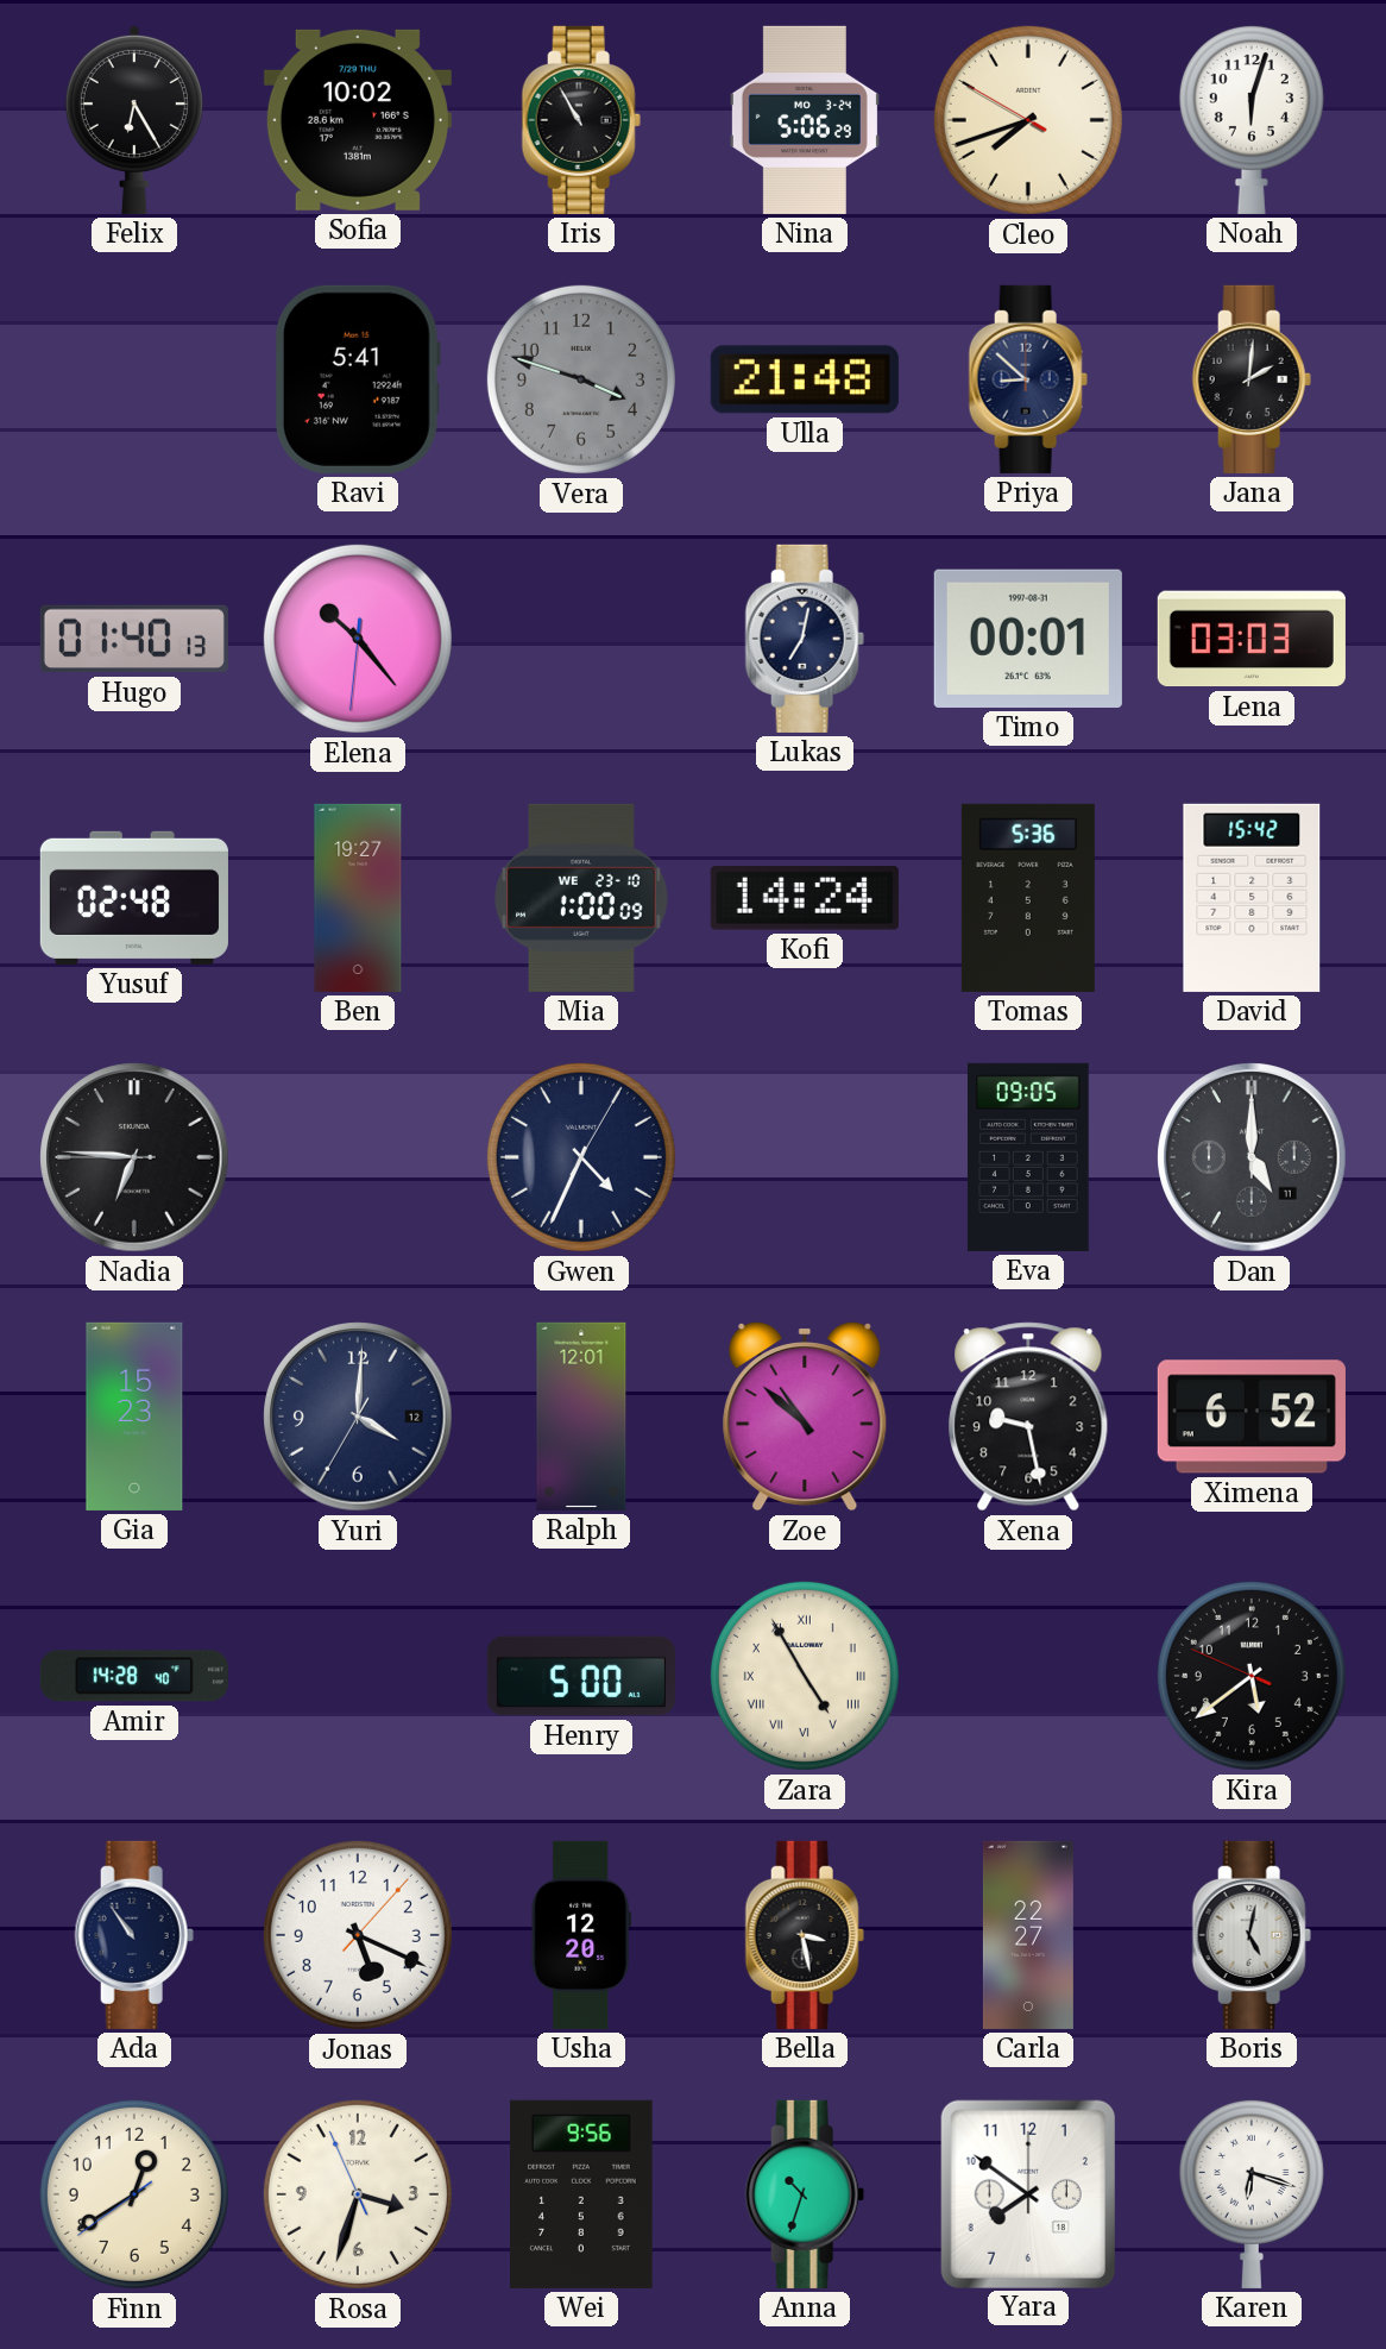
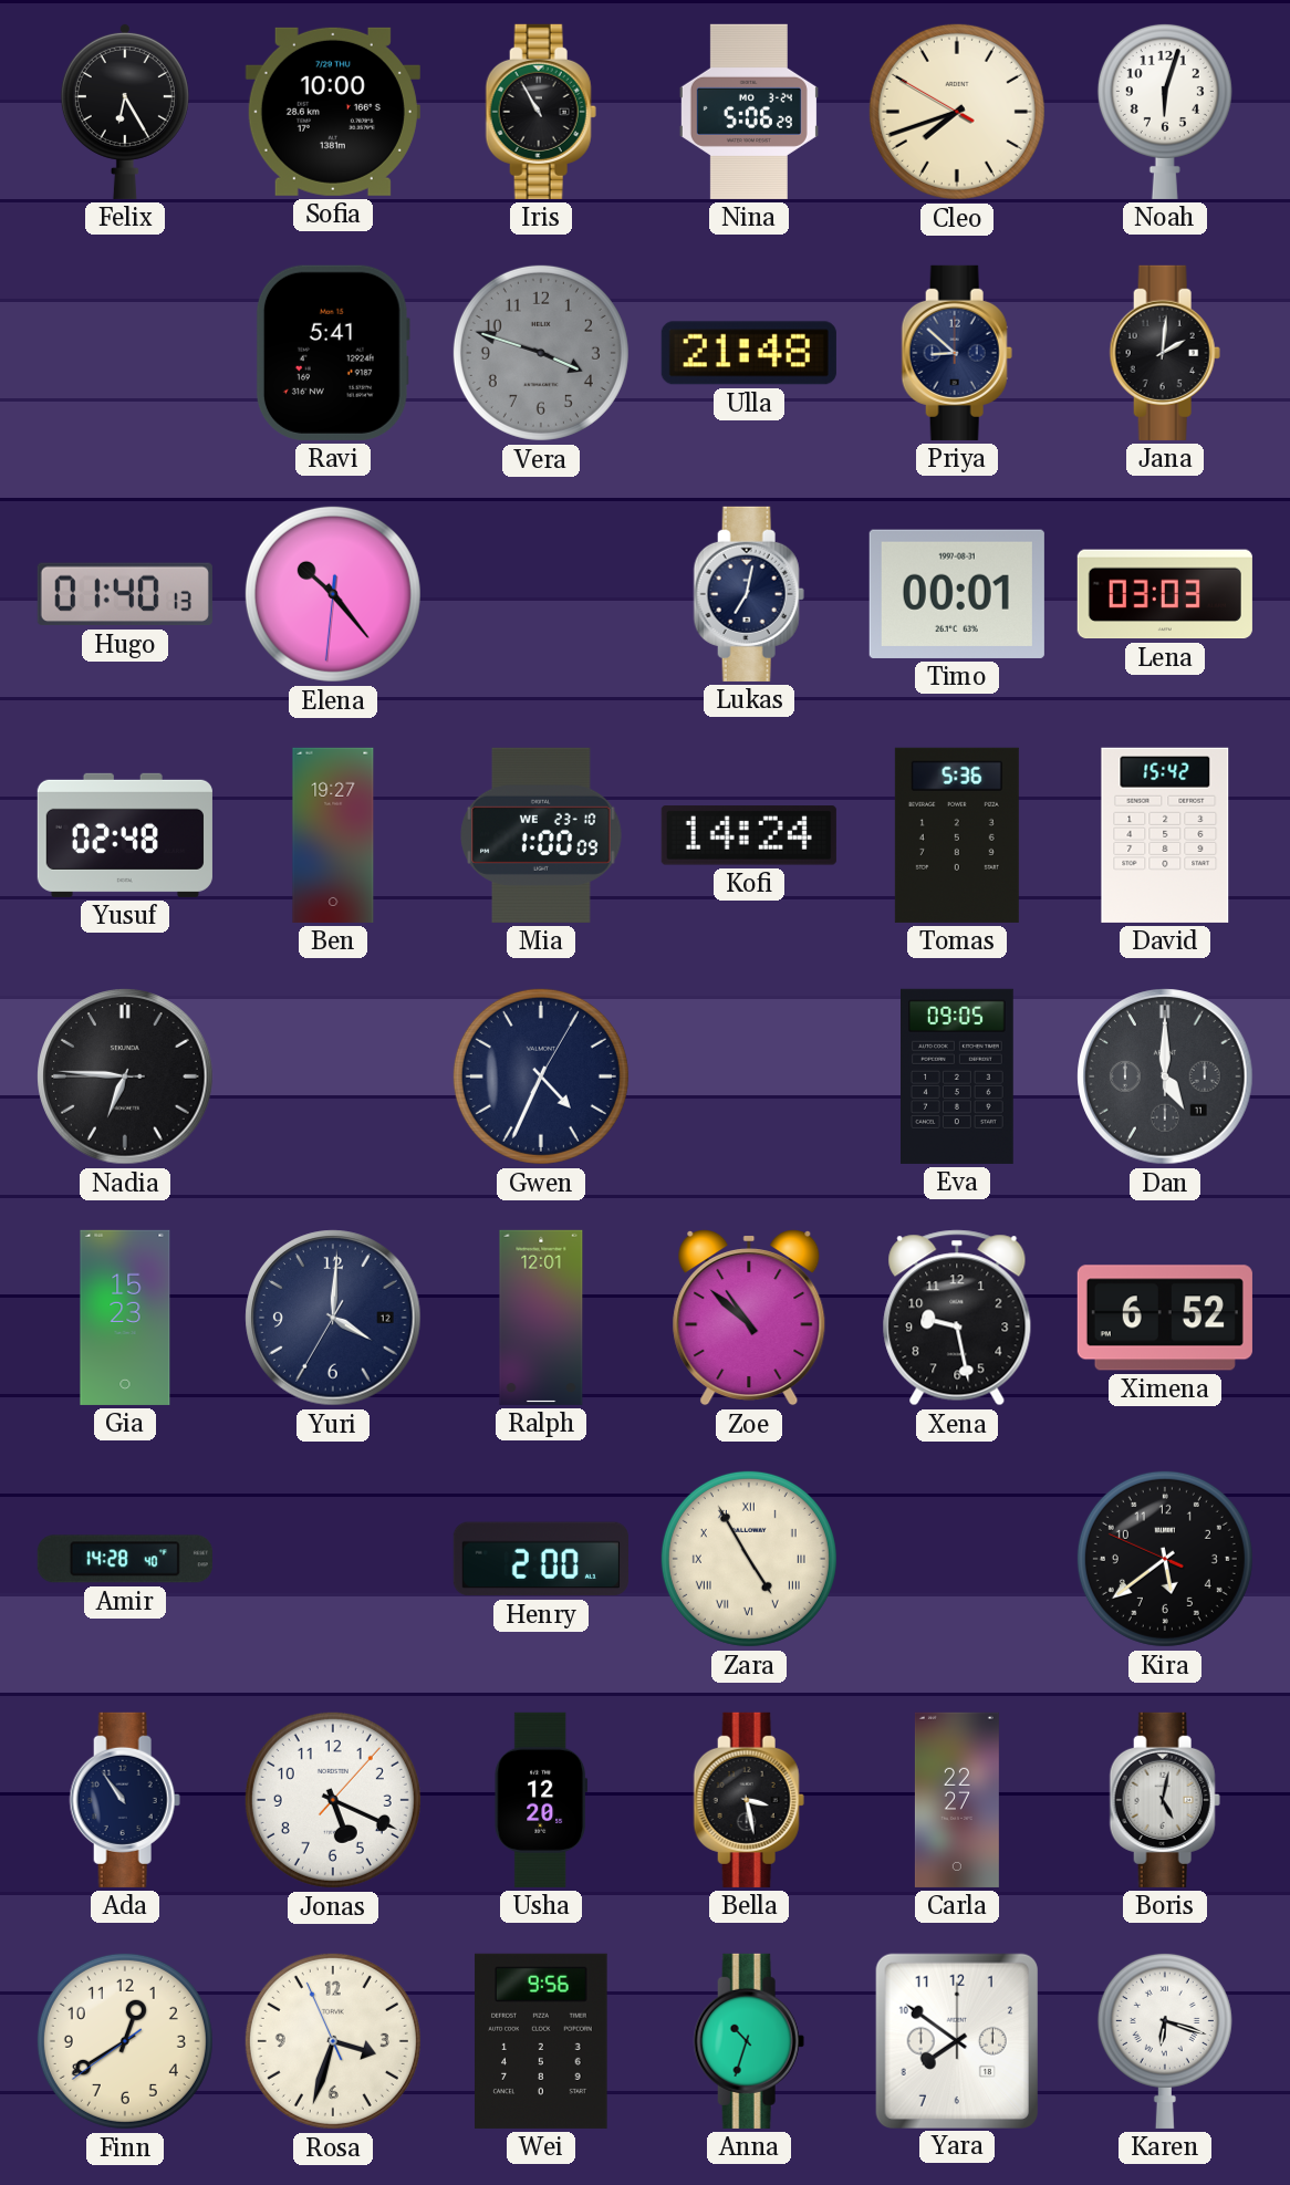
Sofia: 10:02 -> 10:00 (333, 112)
Henry: 5:00 -> 2:00 (541, 1559)
